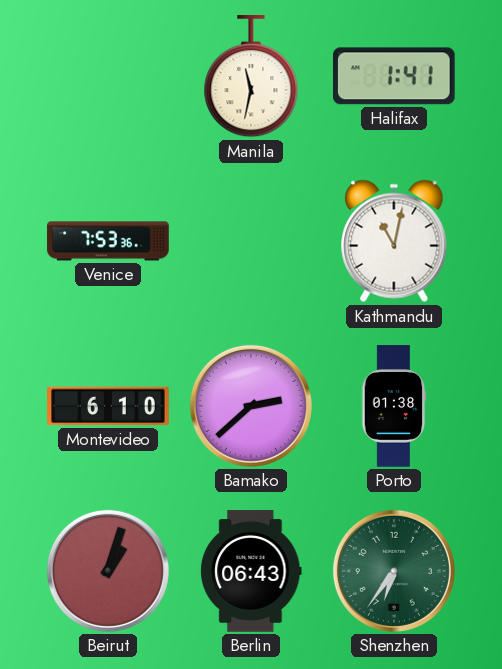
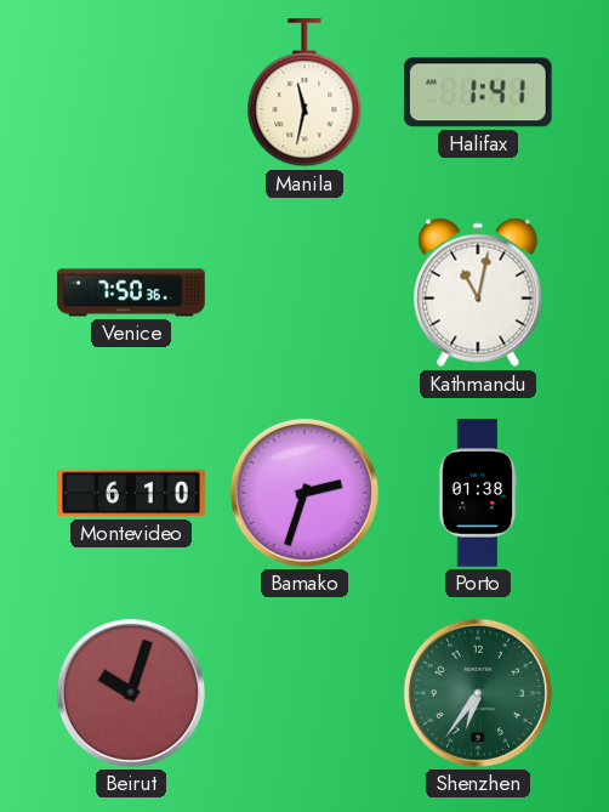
Venice: 7:53 -> 7:50 (131, 293)
Bamako: 2:38 -> 2:33 (304, 493)
Beirut: 1:03 -> 10:03 (131, 693)
Berlin: 06:43 -> none (251, 571)
